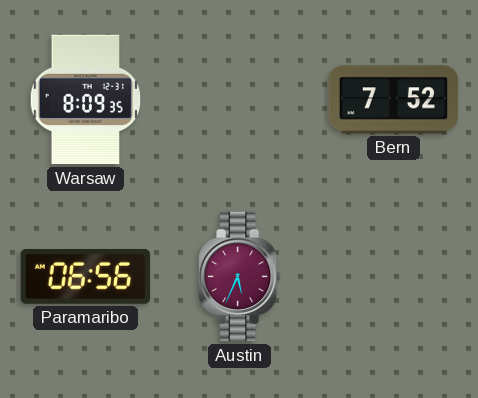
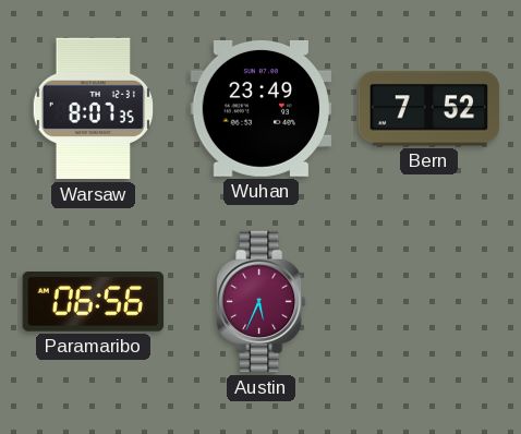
Warsaw: 8:09 -> 8:07 (94, 109)
Wuhan: none -> 23:49 (262, 108)
